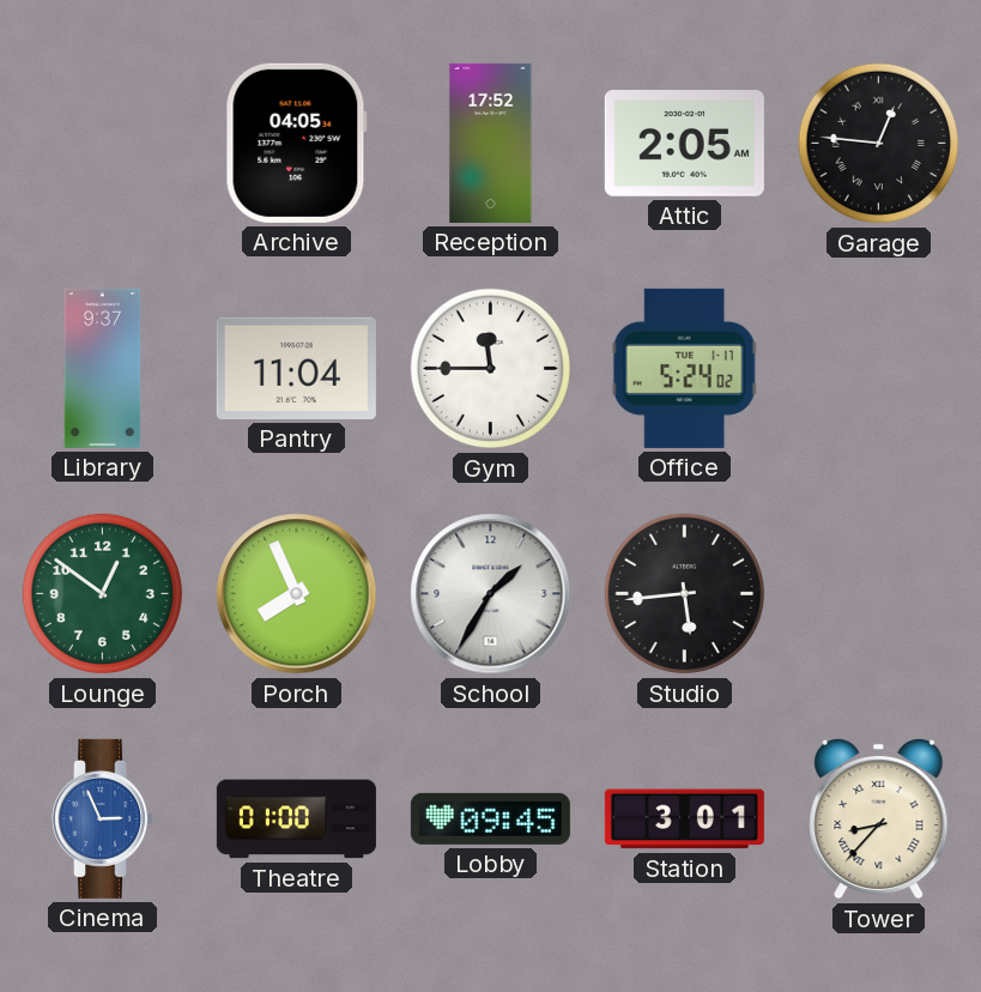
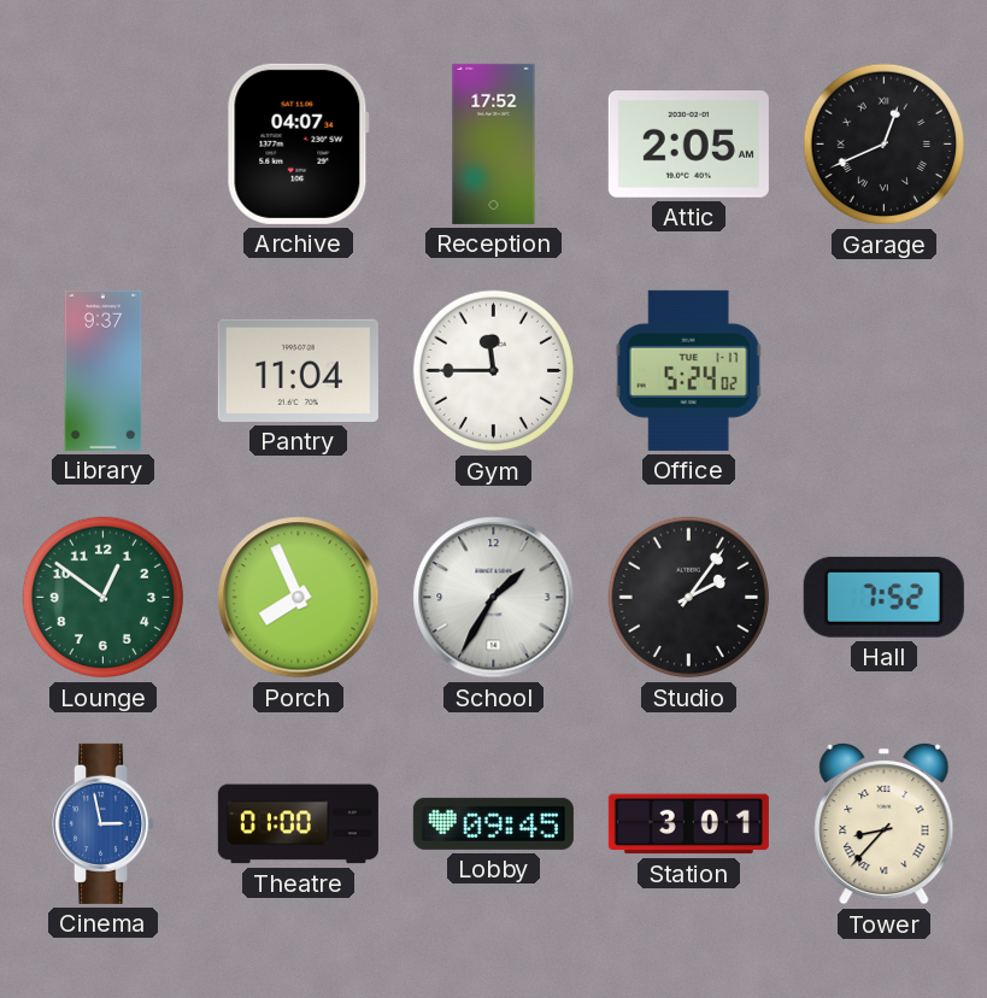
Archive: 04:05 -> 04:07 (298, 143)
Garage: 12:46 -> 12:41 (885, 145)
Studio: 5:44 -> 2:06 (689, 598)
Hall: none -> 7:52 (883, 597)
Cinema: 2:56 -> 2:58 (104, 823)
